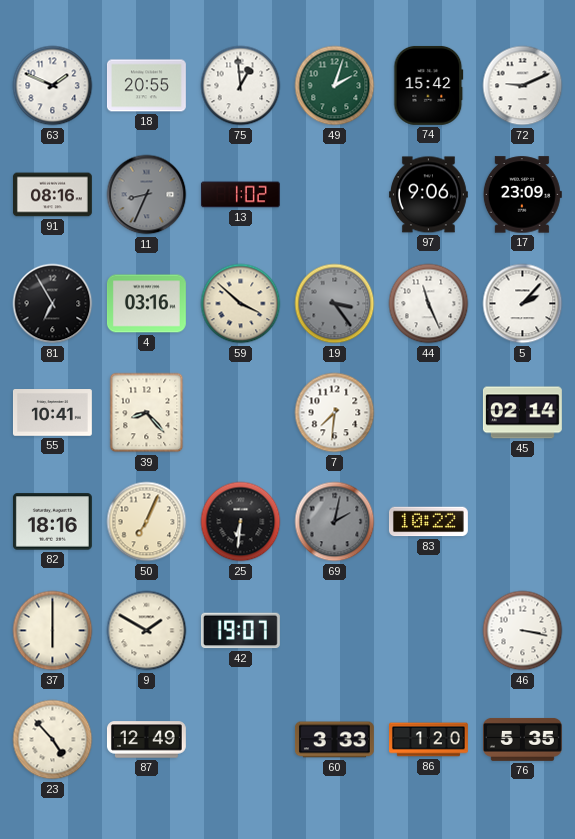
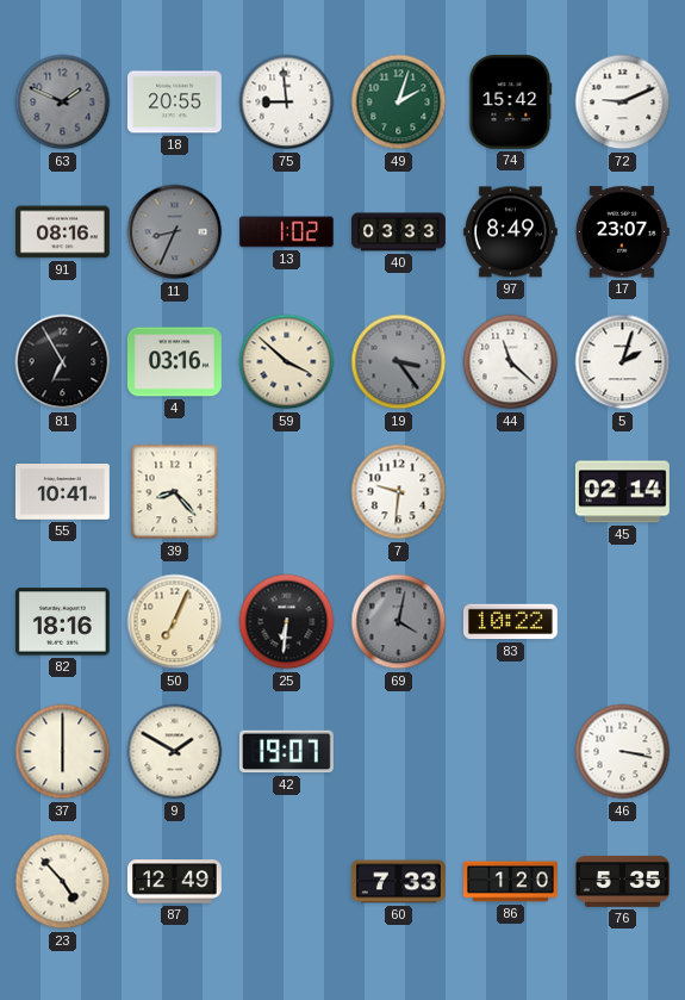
63 dial: white -> grey (63, 103)
75: 12:59 -> 8:59 (287, 103)
40: none -> 03:33 (399, 232)
97: 9:06 -> 8:49 (510, 232)
17: 23:09 -> 23:07 (622, 232)
44: 11:26 -> 11:22 (511, 362)
5: 2:07 -> 2:03 (623, 362)
7: 7:31 -> 9:31 (399, 492)
69: 2:02 -> 4:02 (399, 622)
60: 3:33 -> 7:33 (398, 882)
